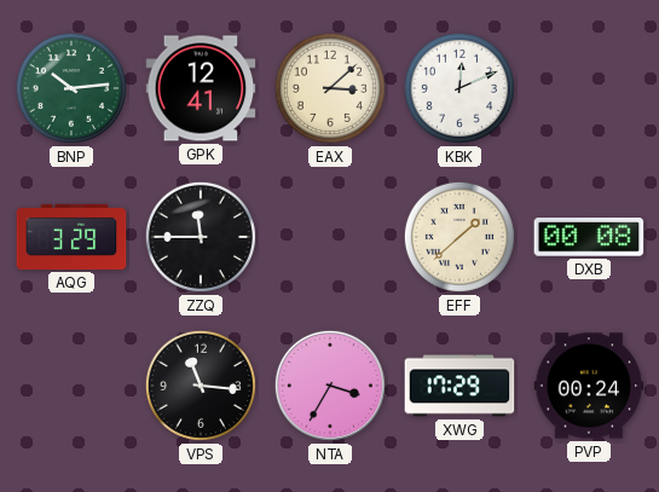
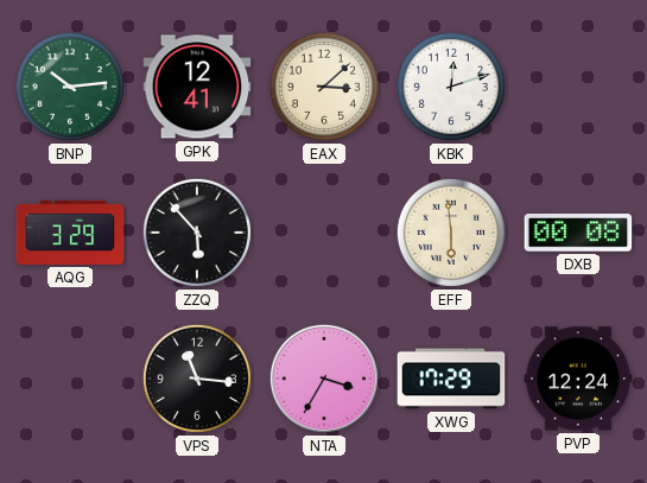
KBK: 12:11 -> 12:12 (451, 87)
ZZQ: 11:45 -> 5:53 (197, 233)
EFF: 1:38 -> 5:59 (451, 233)
PVP: 00:24 -> 12:24 (578, 379)
